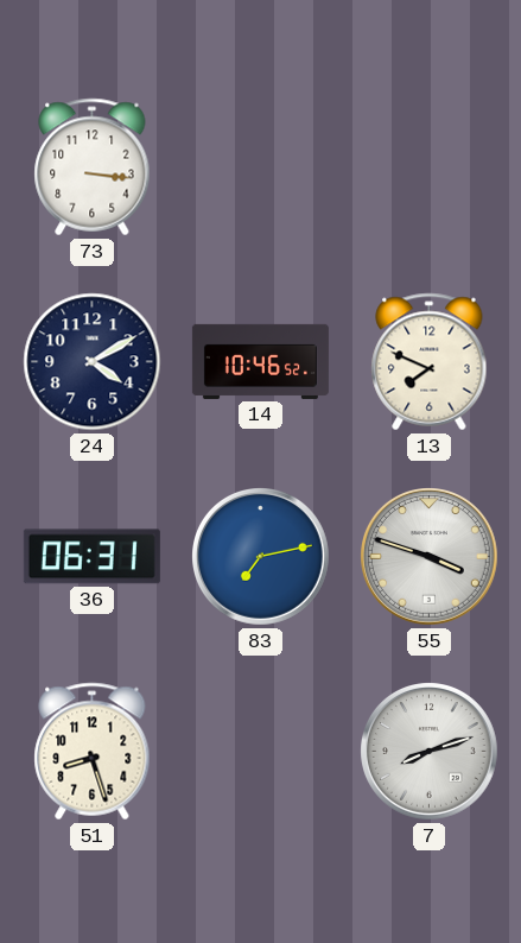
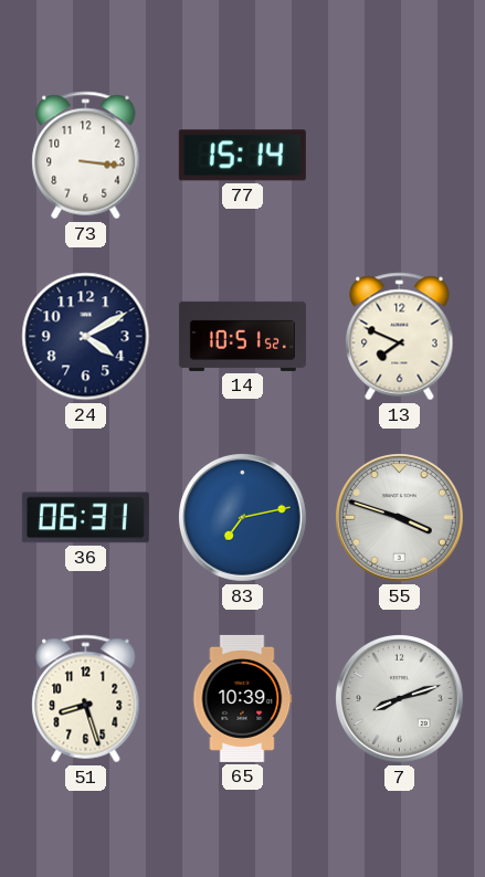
77: none -> 15:14 (242, 156)
14: 10:46 -> 10:51 (242, 336)
65: none -> 10:39 (243, 698)
